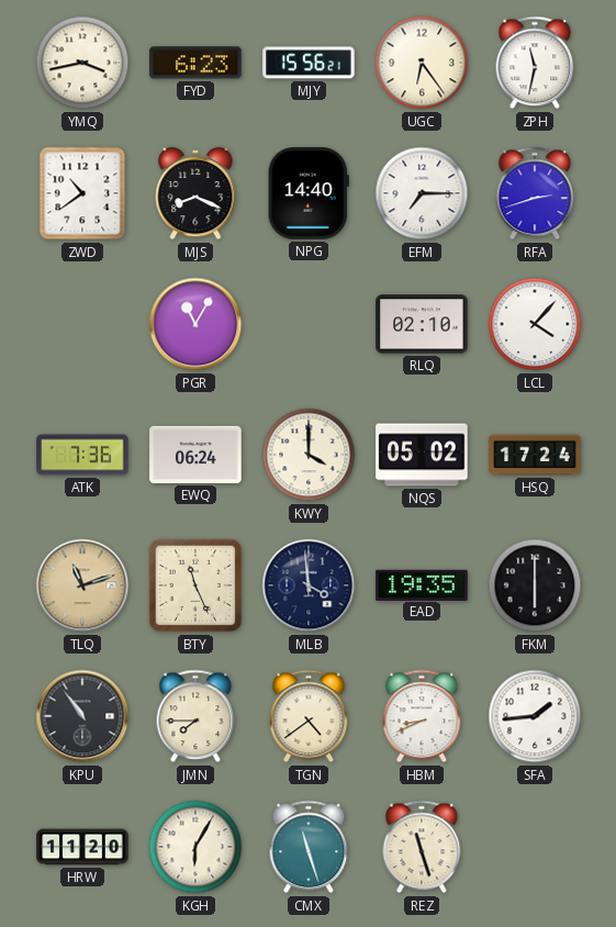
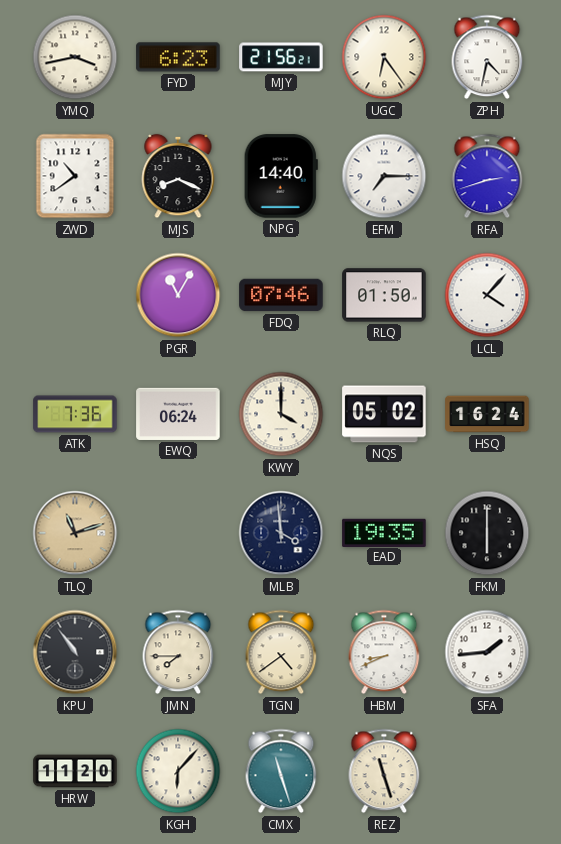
MJY: 15:56 -> 21:56 (281, 57)
ZPH: 11:32 -> 4:32 (487, 57)
FDQ: none -> 07:46 (281, 295)
RLQ: 02:10 -> 01:50 (384, 295)
HSQ: 17:24 -> 16:24 (487, 414)
BTY: 11:26 -> none (195, 585)
KGH: 6:05 -> 6:07 (178, 771)
